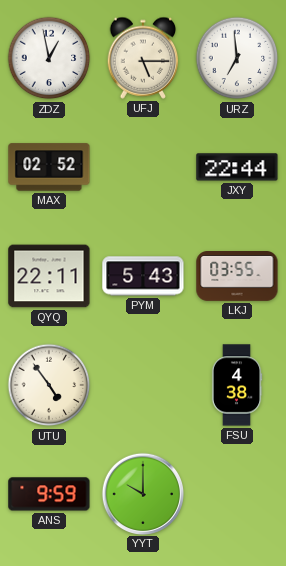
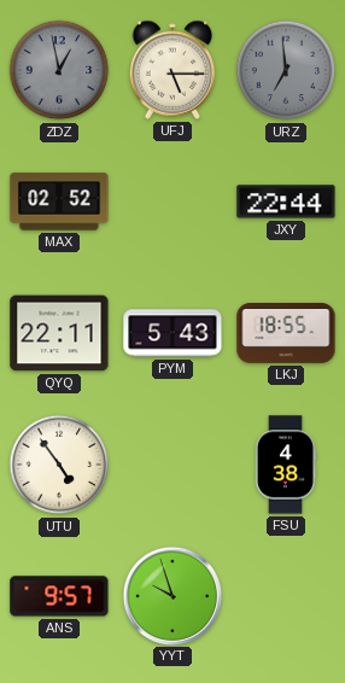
ZDZ dial: white -> grey (59, 70)
URZ dial: white -> grey (286, 70)
LKJ: 03:55 -> 18:55 (286, 334)
ANS: 9:59 -> 9:57 (59, 596)
YYT: 10:00 -> 9:57 (171, 595)
